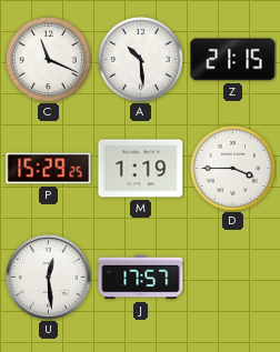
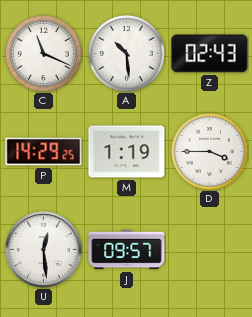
Z: 21:15 -> 02:43 (210, 54)
P: 15:29 -> 14:29 (44, 152)
J: 17:57 -> 09:57 (127, 250)
